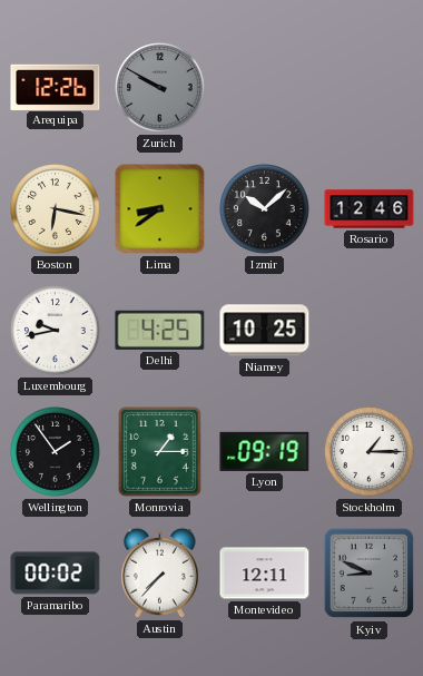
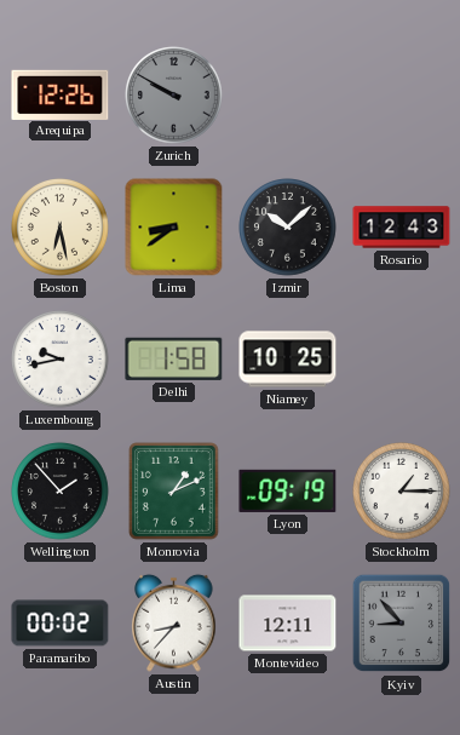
Boston: 6:17 -> 6:28 (61, 228)
Rosario: 12:46 -> 12:43 (402, 228)
Delhi: 4:25 -> 1:58 (174, 358)
Wellington: 1:54 -> 1:53 (61, 492)
Monrovia: 1:15 -> 1:11 (174, 492)
Austin: 7:37 -> 8:37 (174, 622)
Kyiv: 8:49 -> 8:53 (402, 624)
